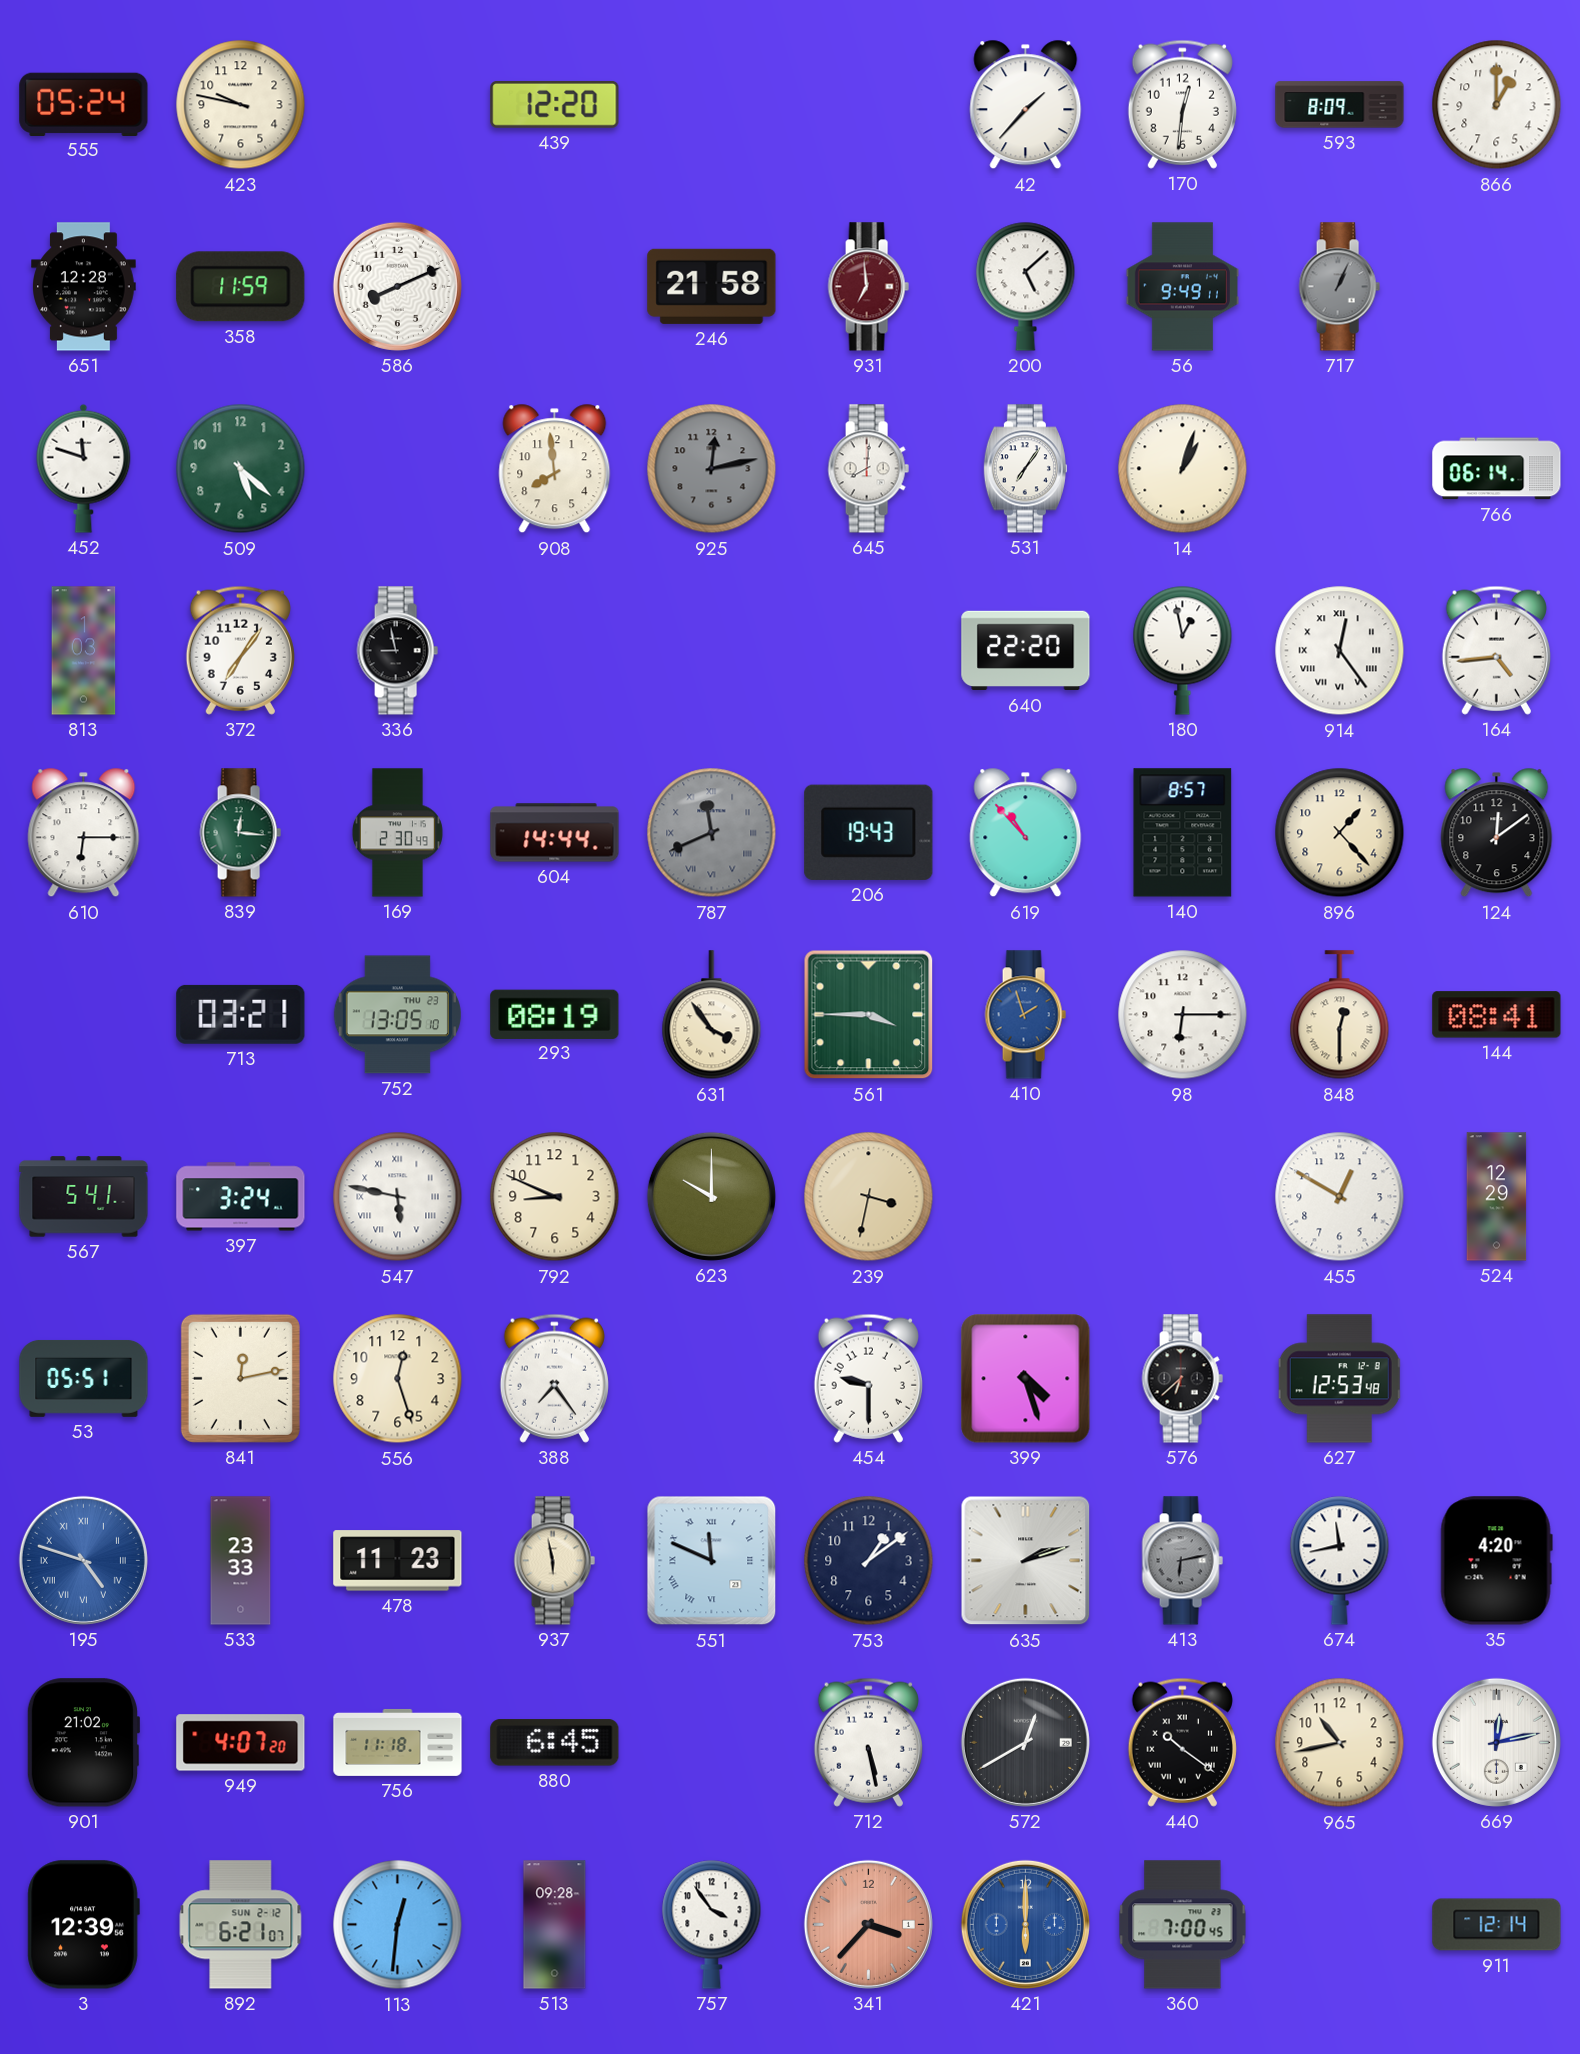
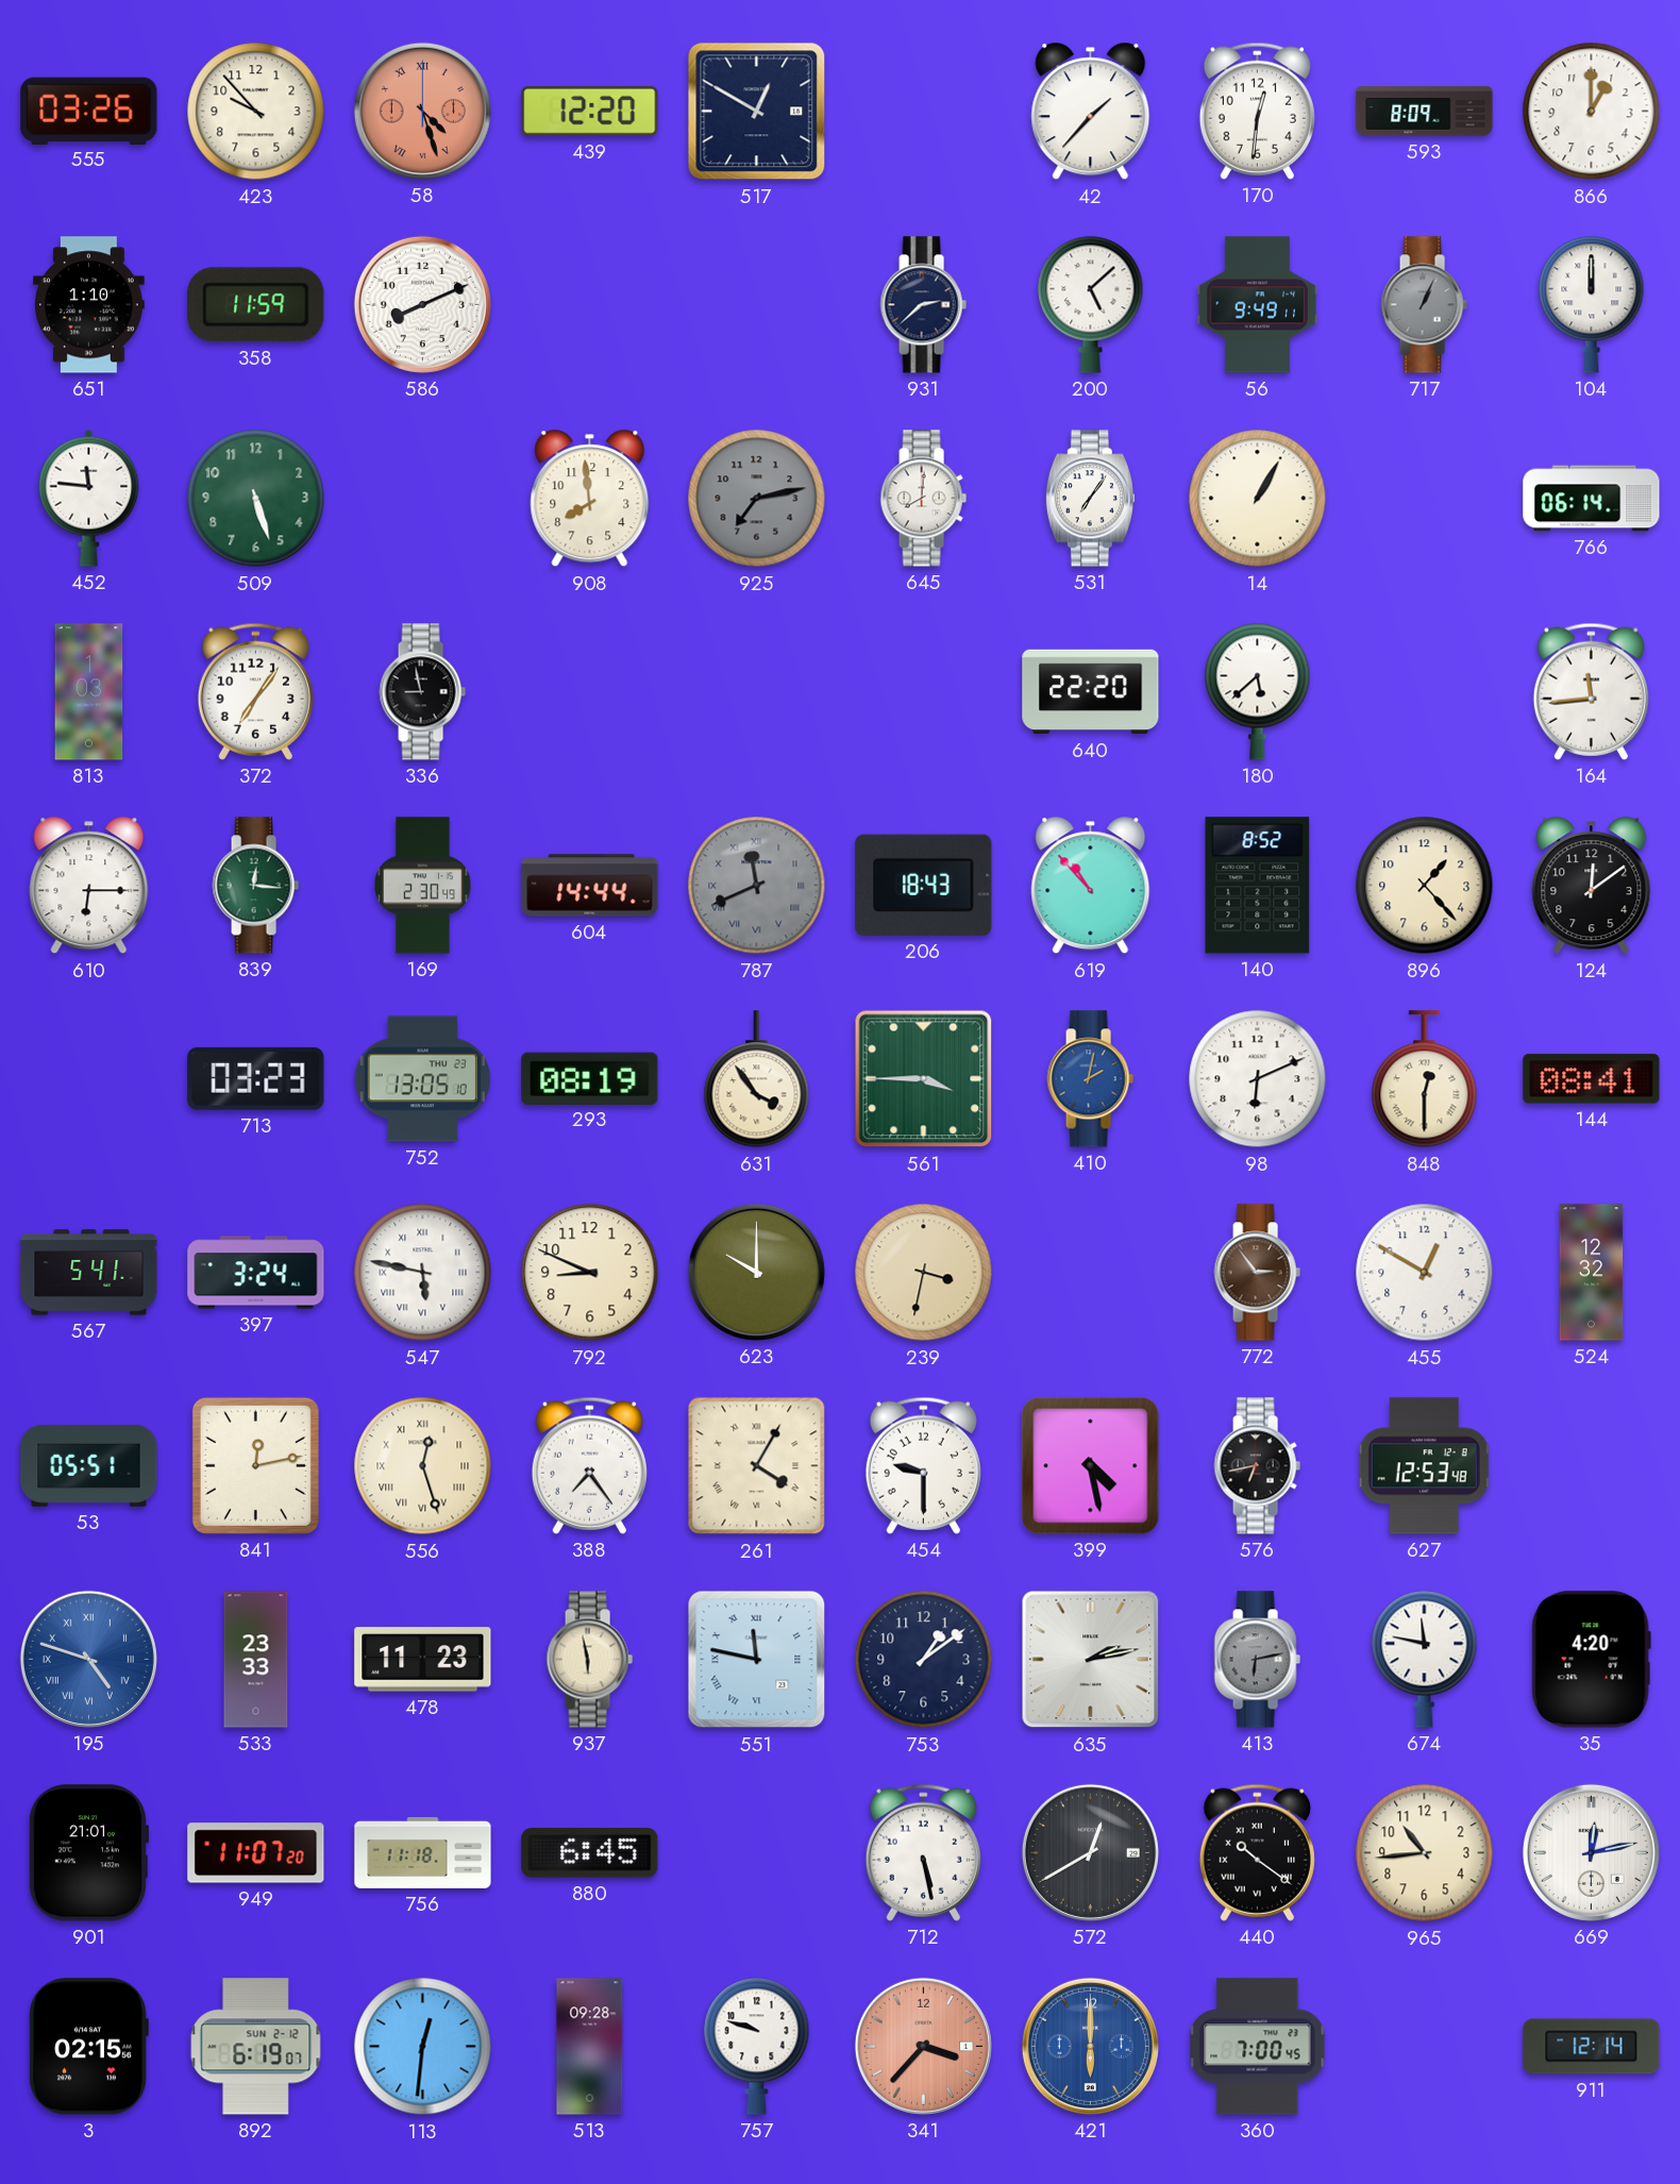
555: 05:24 -> 03:26 (89, 111)
423: 9:47 -> 9:53 (256, 112)
58: none -> 4:27 (422, 111)
517: none -> 12:50 (757, 112)
651: 12:28 -> 1:10 (89, 305)
246: 21:58 -> none (712, 286)
931: 6:59 -> 2:38 (923, 305)
931 dial: burgundy -> navy (923, 305)
104: none -> 12:00 (1592, 304)
452: 11:48 -> 11:46 (89, 498)
509: 5:22 -> 5:27 (256, 499)
925: 12:13 -> 7:13 (757, 499)
14: 1:03 -> 1:05 (1258, 499)
180: 12:58 -> 5:38 (1258, 691)
914: 12:24 -> none (1340, 651)
164: 4:44 -> 11:44 (1591, 691)
206: 19:43 -> 18:43 (924, 885)
140: 8:57 -> 8:52 (1258, 886)
713: 03:21 -> 03:23 (256, 1078)
410: 1:57 -> 2:02 (1090, 1079)
98: 6:15 -> 6:11 (1258, 1079)
772: none -> 2:54 (1257, 1273)
524: 12:29 -> 12:32 (1592, 1273)
556 numerals: Arabic -> Roman (423, 1466)
261: none -> 4:05 (757, 1466)
399: 4:27 -> 4:28 (1091, 1466)
576: 6:38 -> 6:43 (1257, 1466)
551: 11:49 -> 11:47 (757, 1660)
635: 2:12 -> 2:13 (1091, 1660)
674: 11:43 -> 11:47 (1425, 1659)
901: 21:02 -> 21:01 (87, 1853)
949: 4:07 -> 11:07 (256, 1853)
965: 10:43 -> 10:44 (1425, 1853)
3: 12:39 -> 02:15 (88, 2047)
892: 6:21 -> 6:19 (256, 2047)
757: 3:54 -> 9:48 (757, 2046)
